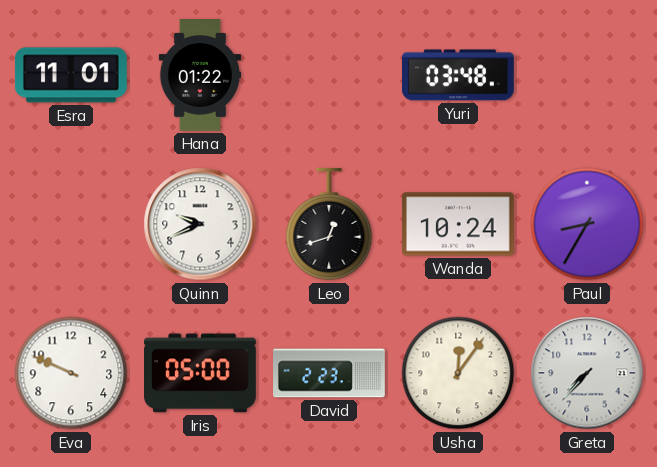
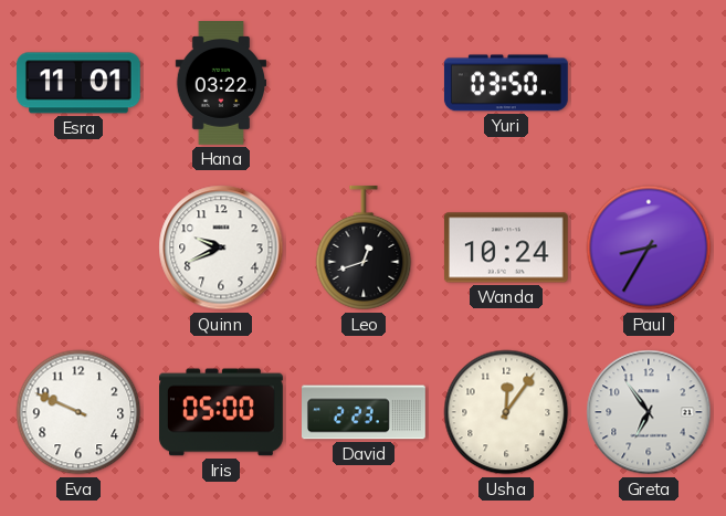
Hana: 01:22 -> 03:22 (220, 84)
Yuri: 03:48 -> 03:50 (506, 83)
Greta: 7:37 -> 6:54 (649, 412)
